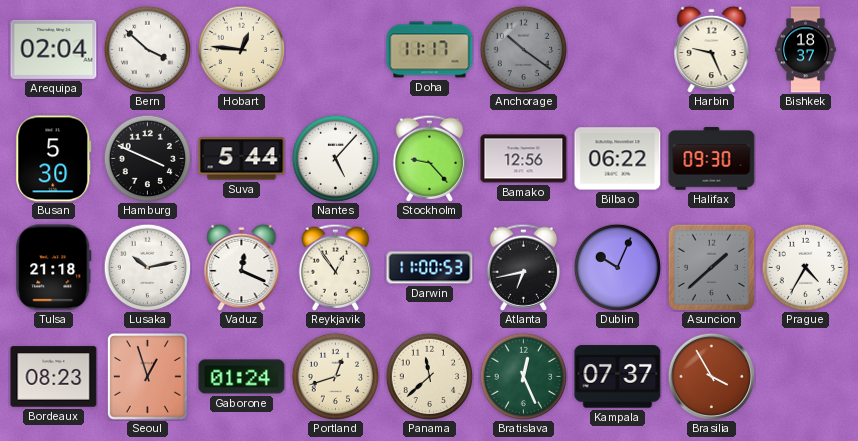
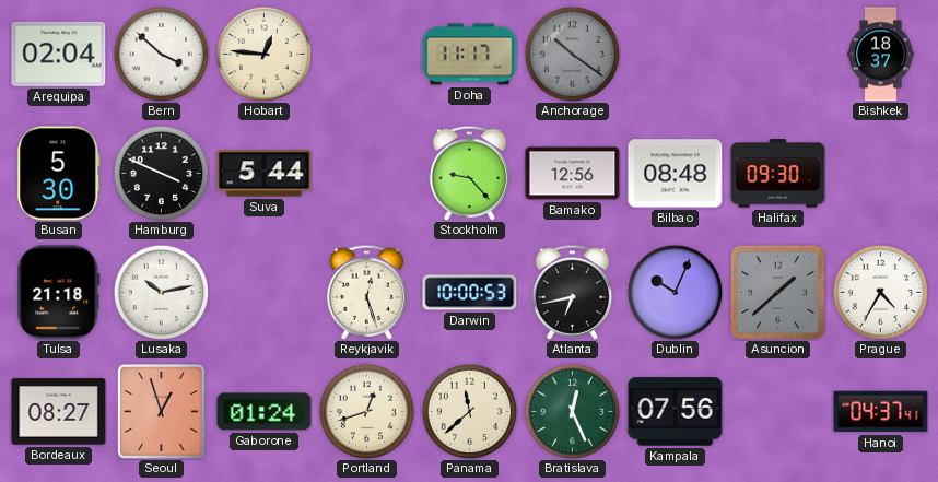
Harbin: 9:26 -> none (712, 49)
Nantes: 5:07 -> none (335, 158)
Bilbao: 06:22 -> 08:48 (676, 174)
Vaduz: 12:19 -> none (242, 267)
Reykjavik: 12:54 -> 12:27 (367, 292)
Darwin: 11:00 -> 10:00 (470, 293)
Bordeaux: 08:23 -> 08:27 (59, 412)
Kampala: 07:37 -> 07:56 (676, 412)
Brasilia: 3:55 -> none (711, 376)
Hanoi: none -> 04:37 (881, 412)
